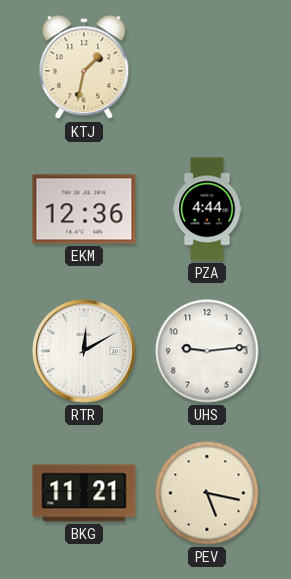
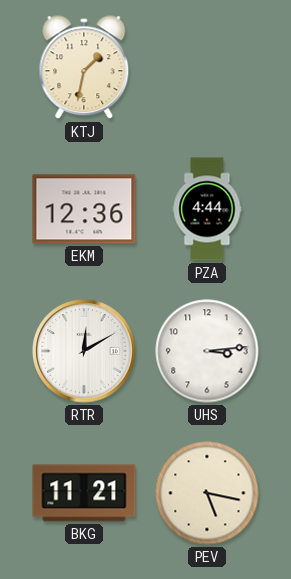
UHS: 9:14 -> 3:14 (207, 351)
